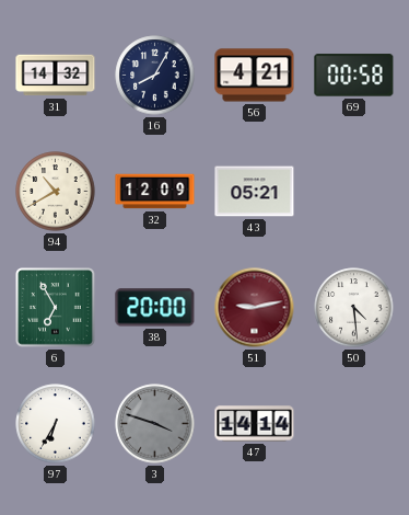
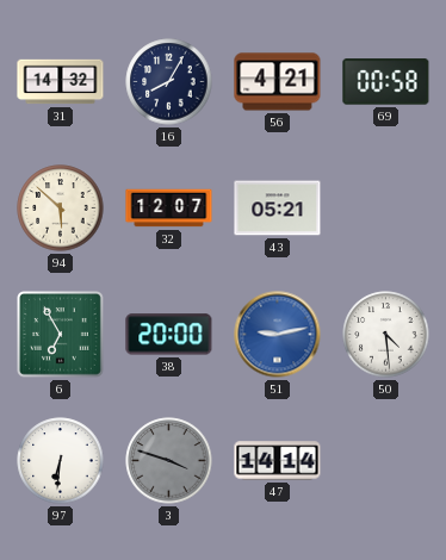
94: 10:40 -> 5:52 (61, 209)
32: 12:09 -> 12:07 (169, 209)
51 dial: burgundy -> blue (278, 335)
97: 6:35 -> 6:31 (61, 461)
